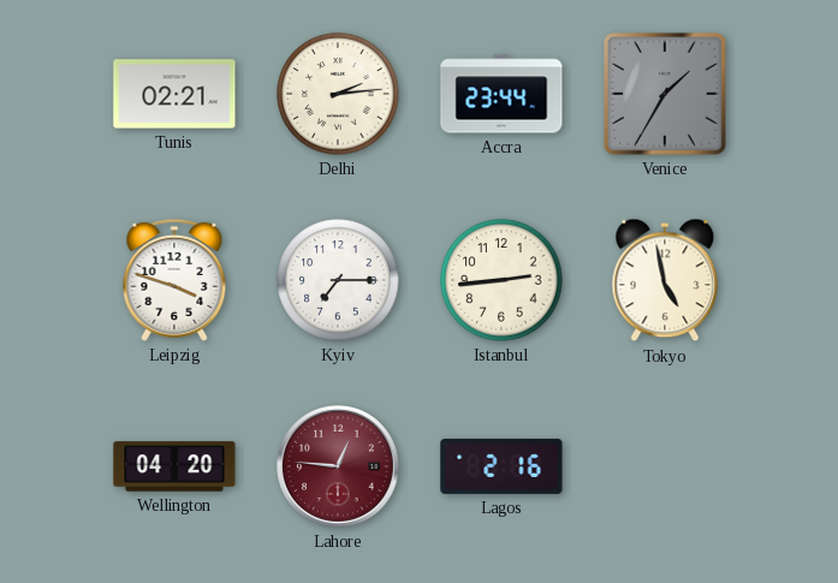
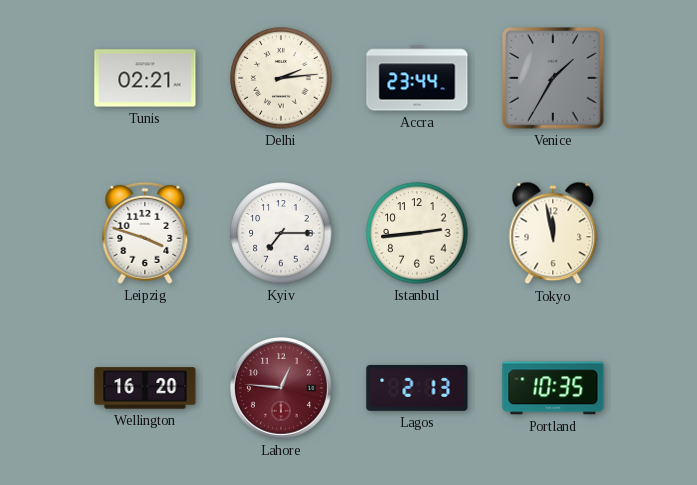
Tokyo: 4:58 -> 11:58 (553, 233)
Wellington: 04:20 -> 16:20 (145, 388)
Lagos: 2:16 -> 2:13 (417, 388)
Portland: none -> 10:35 (553, 388)
